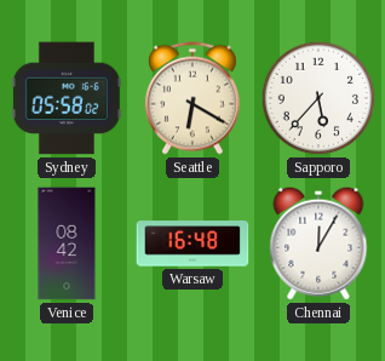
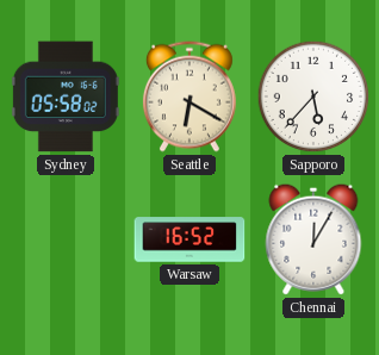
Venice: 08:42 -> none (67, 243)
Warsaw: 16:48 -> 16:52 (189, 239)
